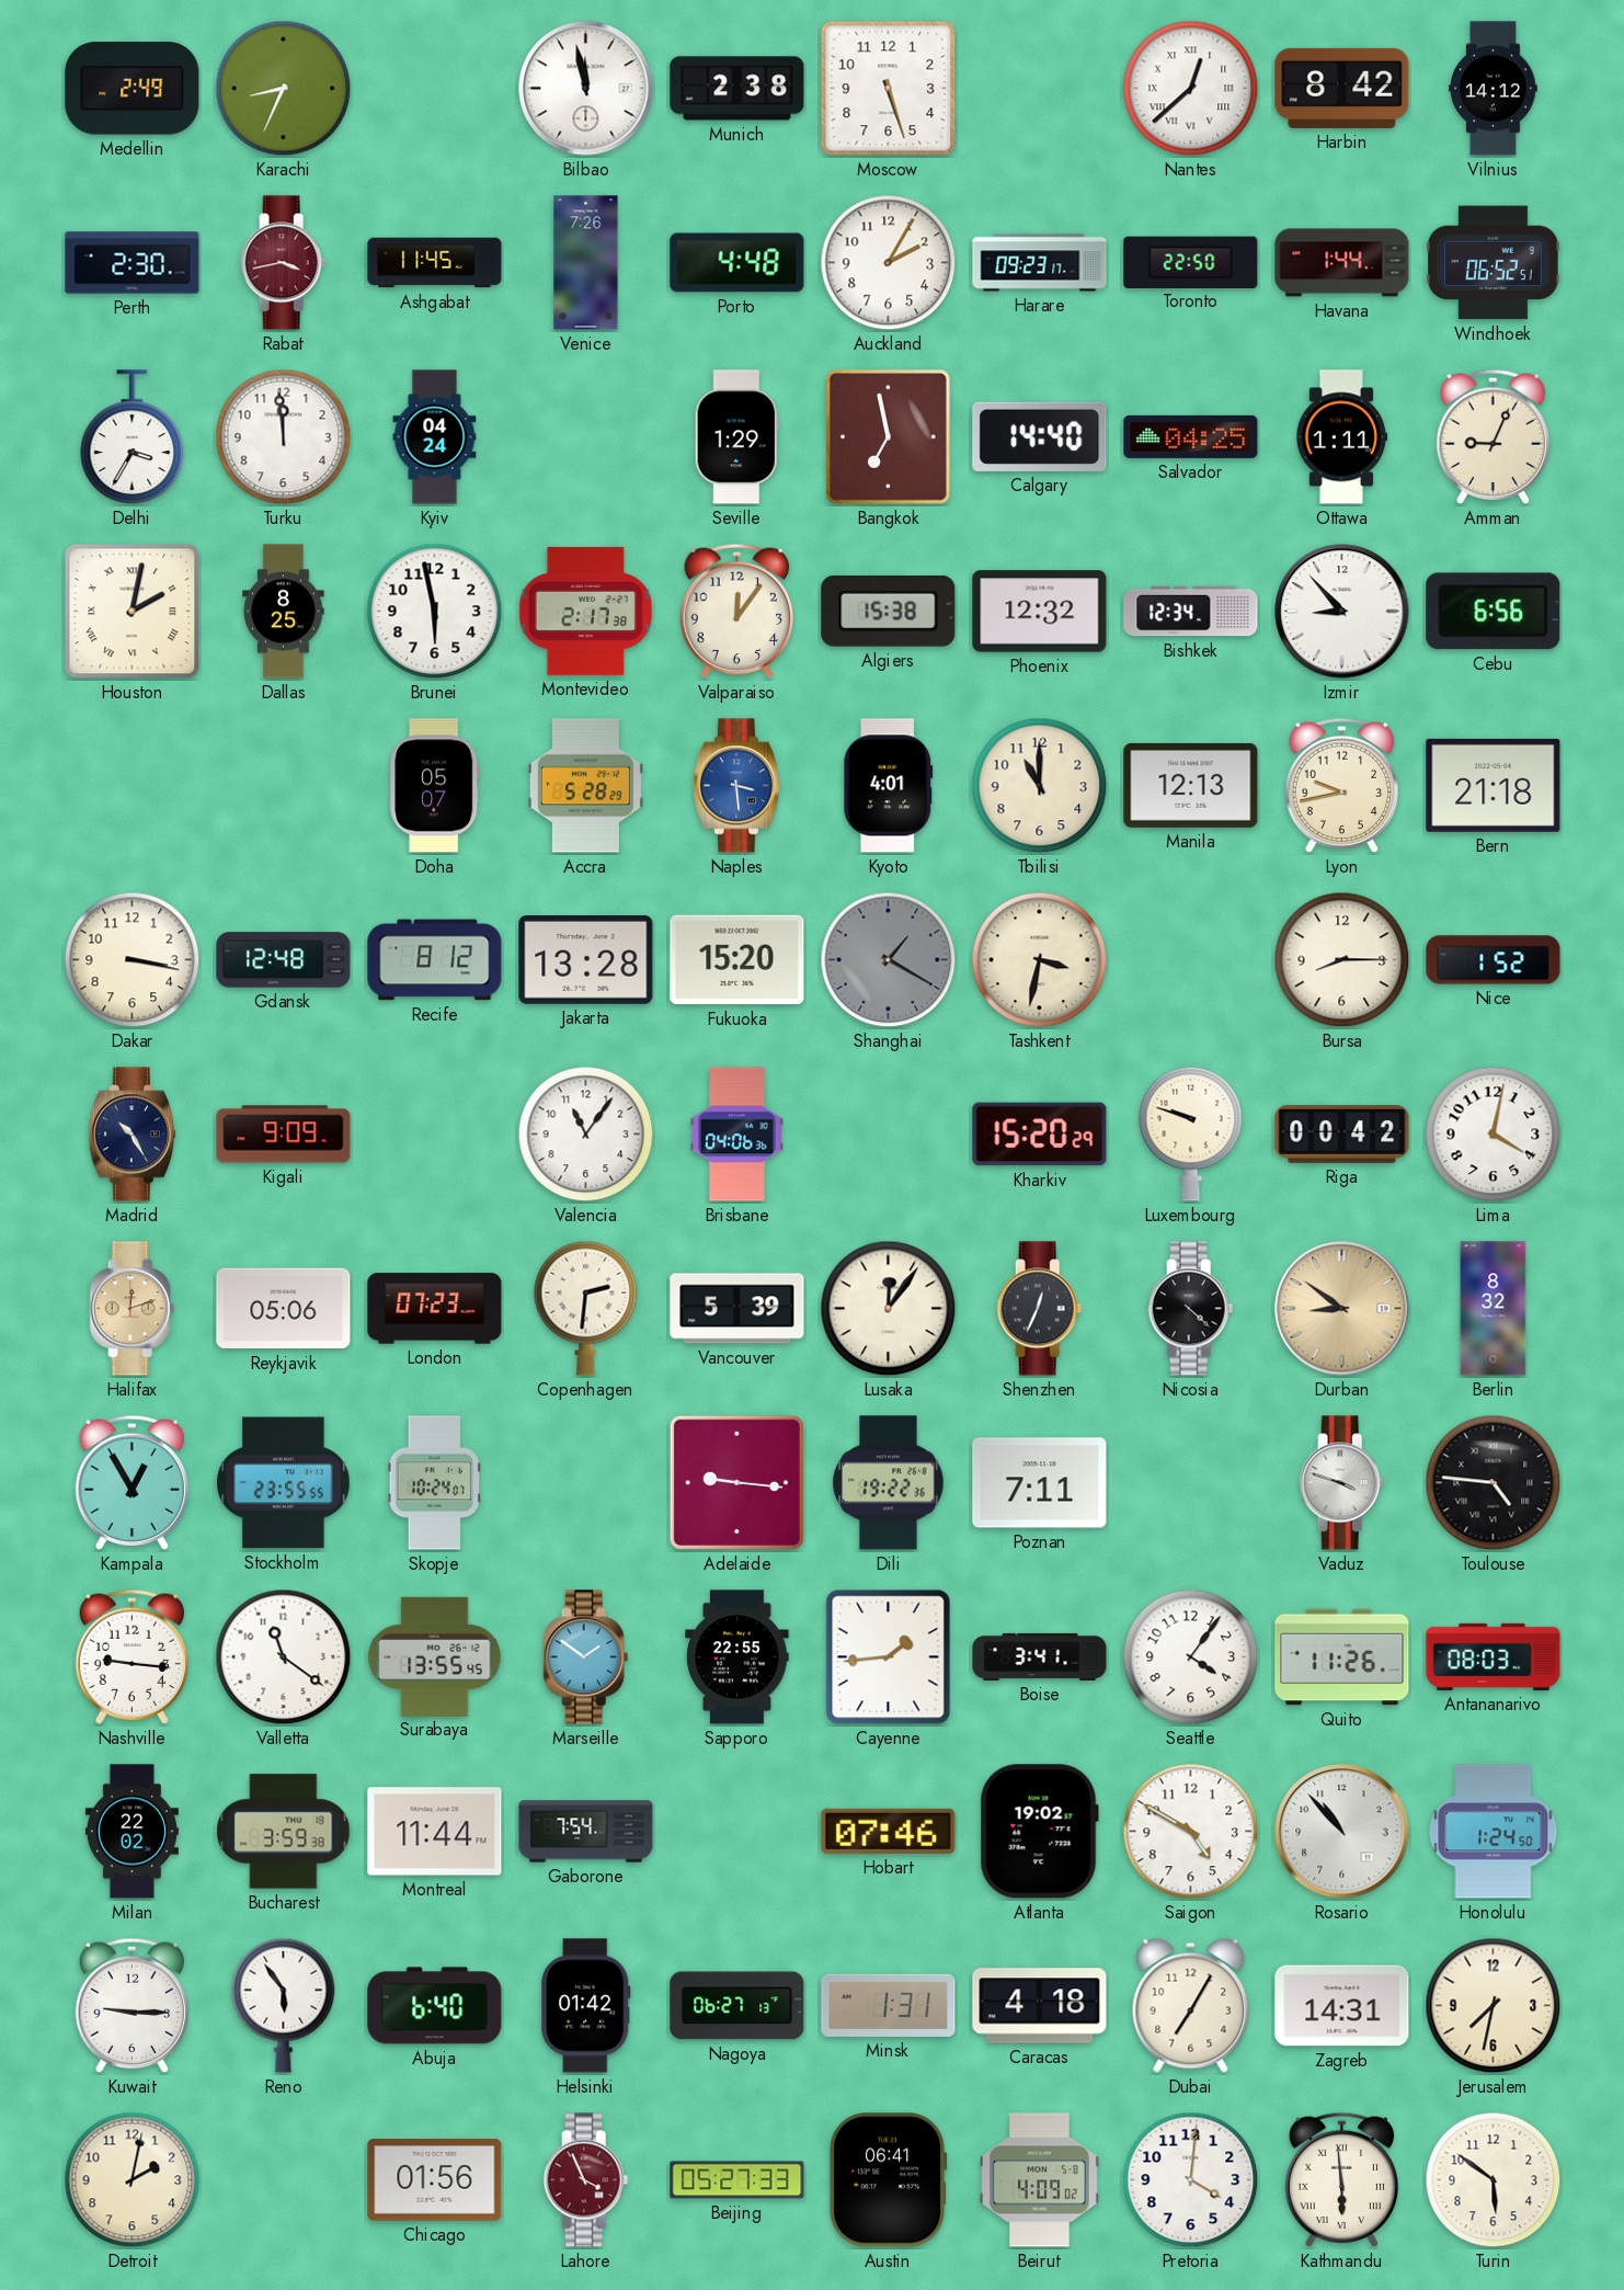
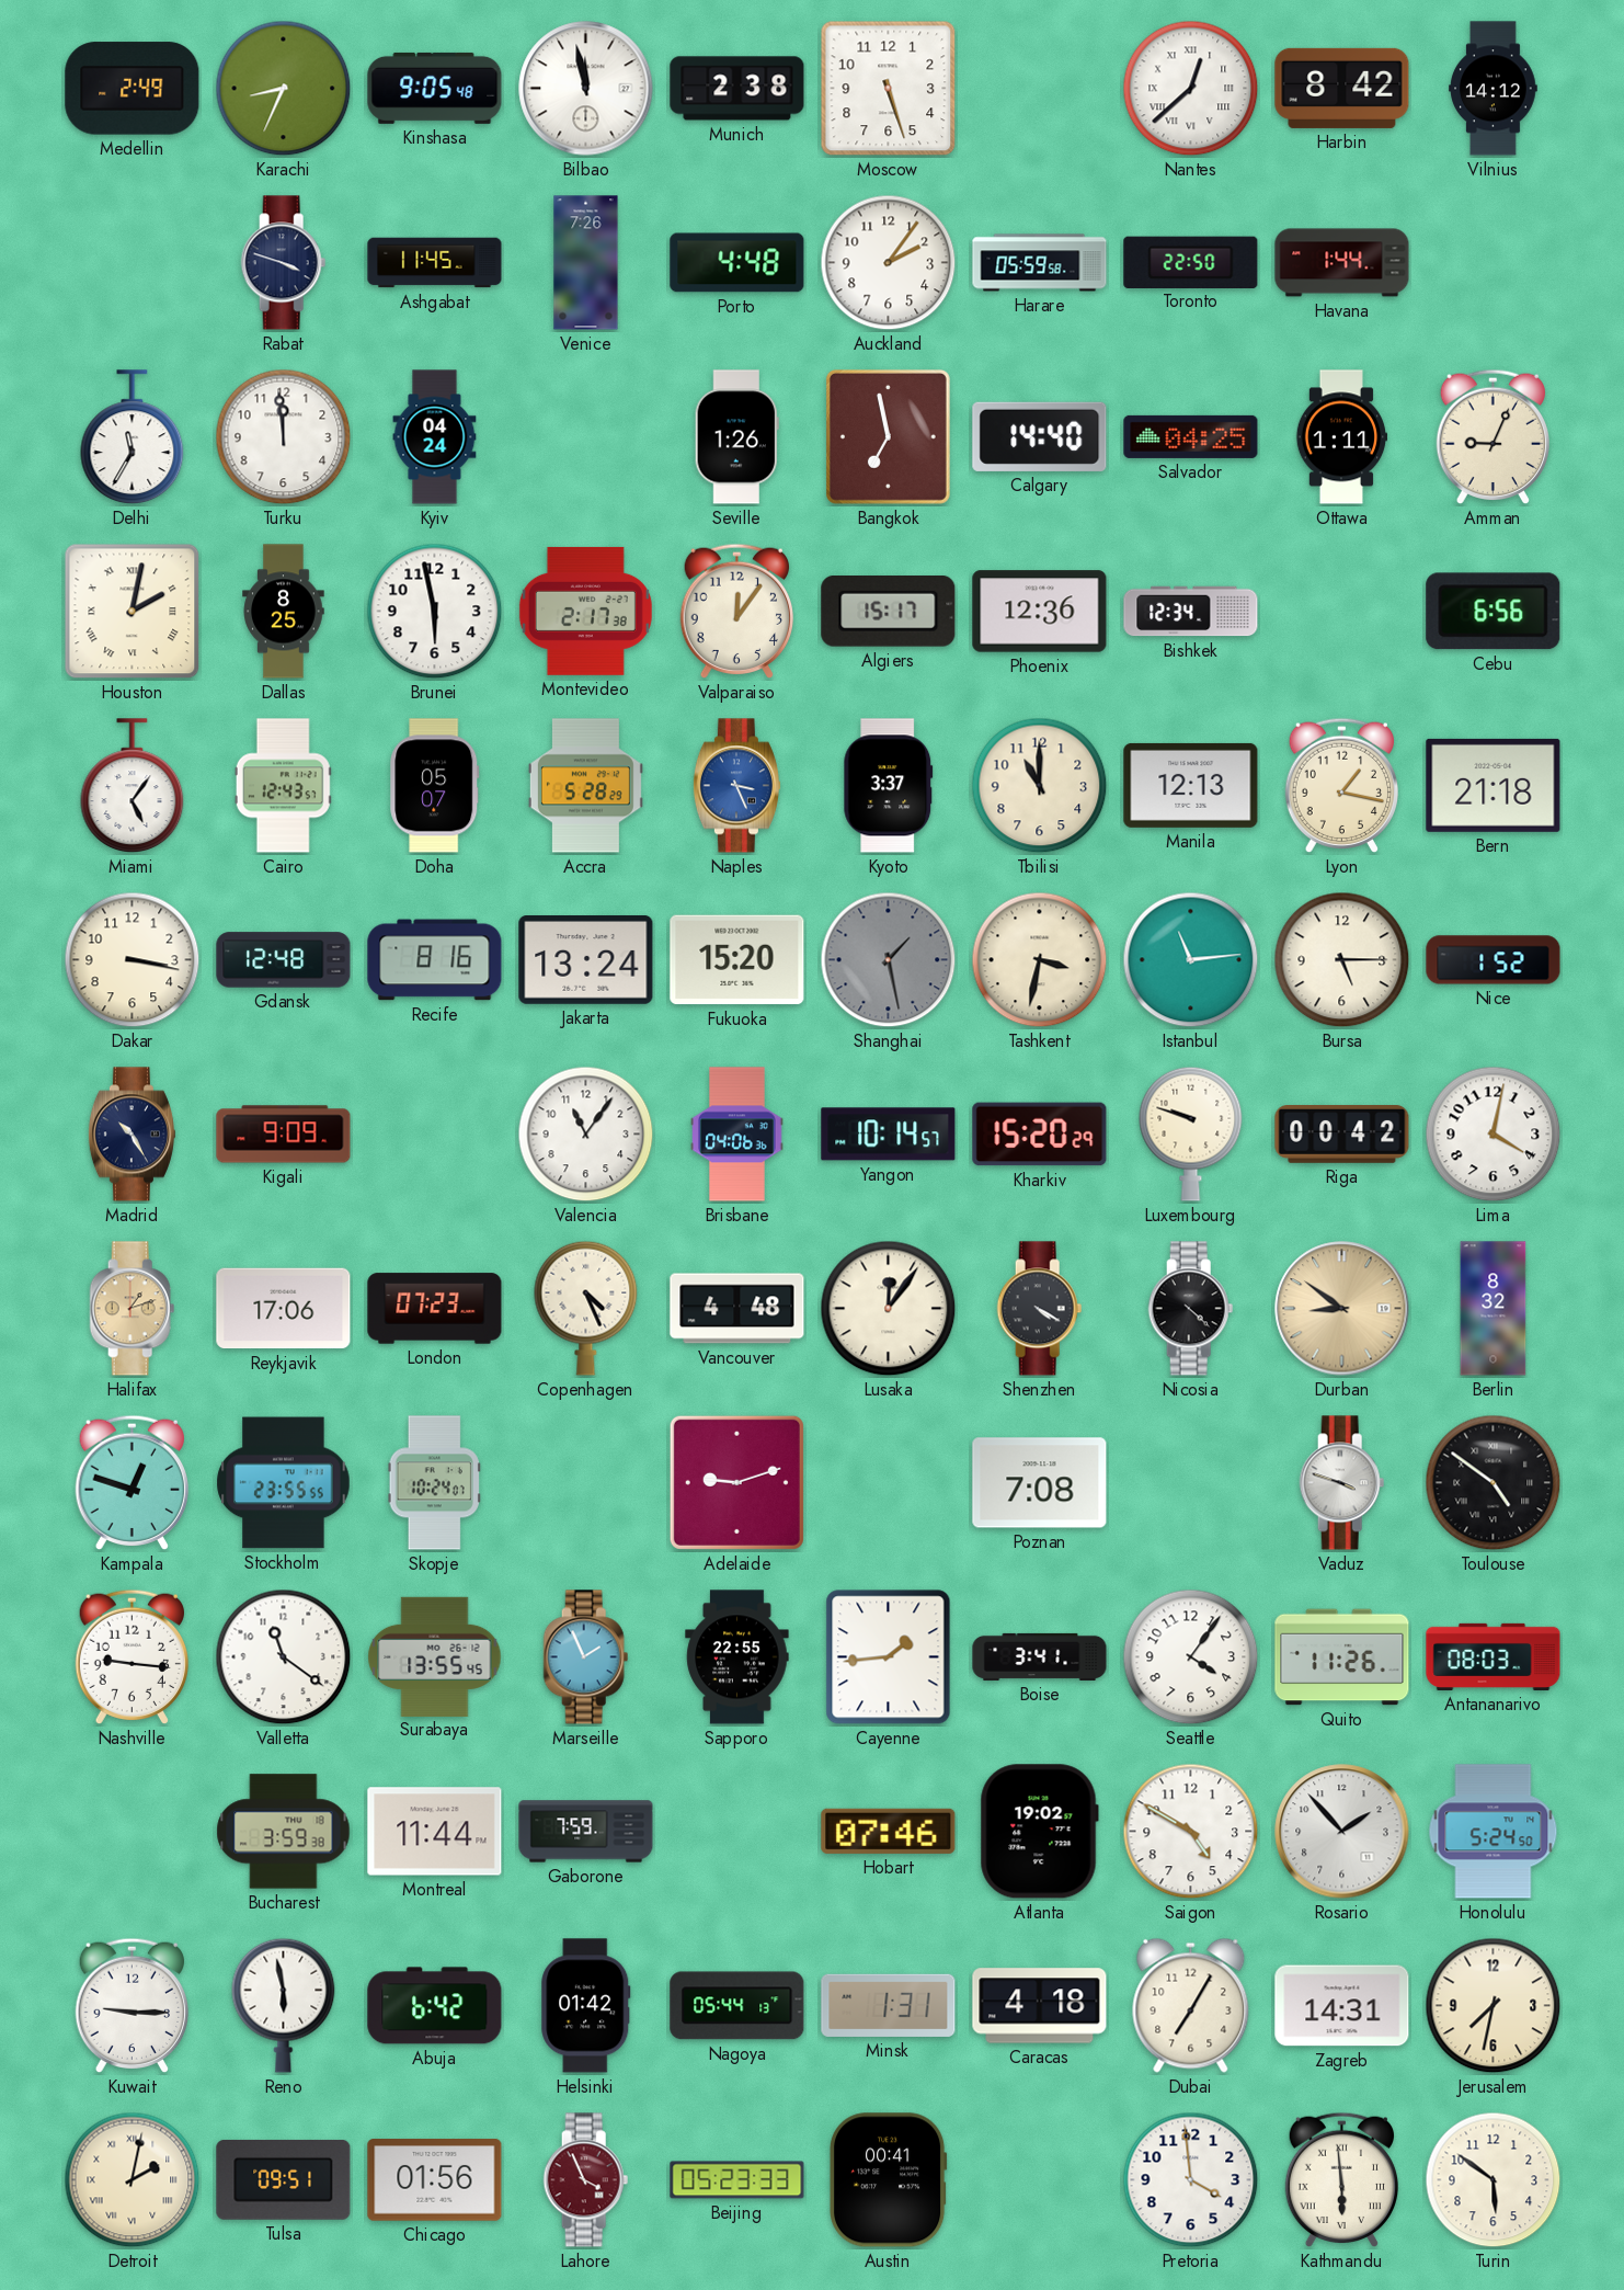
Kinshasa: none -> 9:05 (435, 88)
Perth: 2:30 -> none (133, 263)
Rabat: 3:43 -> 3:48 (284, 263)
Rabat dial: burgundy -> navy (284, 263)
Auckland: 2:05 -> 2:06 (889, 263)
Harare: 09:23 -> 05:59 (1040, 263)
Windhoek: 06:52 -> none (1494, 263)
Delhi: 3:35 -> 11:35 (133, 437)
Seville: 1:29 -> 1:26 (736, 437)
Algiers: 15:38 -> 15:17 (889, 612)
Phoenix: 12:32 -> 12:36 (1040, 612)
Izmir: 8:53 -> none (1342, 612)
Miami: none -> 5:06 (133, 786)
Cairo: none -> 12:43 (283, 786)
Naples: 3:29 -> 3:26 (736, 786)
Kyoto: 4:01 -> 3:37 (889, 786)
Lyon: 9:43 -> 1:17 (1342, 786)
Recife: 8:12 -> 8:16 (435, 960)
Jakarta: 13:28 -> 13:24 (586, 960)
Shanghai: 1:20 -> 1:28 (889, 960)
Istanbul: none -> 11:14 (1191, 960)
Bursa: 8:15 -> 5:15 (1342, 960)
Yangon: none -> 10:14 (889, 1135)
Halifax: 12:12 -> 1:12 (133, 1309)
Reykjavik: 05:06 -> 17:06 (284, 1309)
Copenhagen: 2:31 -> 4:26 (586, 1308)
Vancouver: 5:39 -> 4:48 (737, 1309)
Shenzhen: 12:34 -> 4:20 (1040, 1309)
Kampala: 12:55 -> 12:48 (133, 1483)
Adelaide: 9:16 -> 9:12 (736, 1482)
Dili: 19:22 -> none (889, 1483)
Poznan: 7:11 -> 7:08 (1040, 1483)
Toulouse: 4:46 -> 4:51 (1494, 1483)
Marseille: 1:51 -> 1:56 (586, 1657)
Milan: 22:02 -> none (131, 1832)
Gaborone: 7:54 -> 7:59 (586, 1832)
Rosario: 10:53 -> 1:53 (1342, 1832)
Honolulu: 1:24 -> 5:24 (1494, 1832)
Reno: 5:54 -> 5:58 (284, 2005)
Abuja: 6:40 -> 6:42 (435, 2006)
Nagoya: 06:27 -> 05:44 (737, 2006)
Detroit numerals: Arabic -> Roman (133, 2180)
Tulsa: none -> 09:51 (284, 2179)
Beijing: 05:27 -> 05:23 (737, 2180)
Austin: 06:41 -> 00:41 (888, 2180)
Beirut: 4:09 -> none (1040, 2180)
Pretoria: 4:01 -> 3:59 (1191, 2180)
